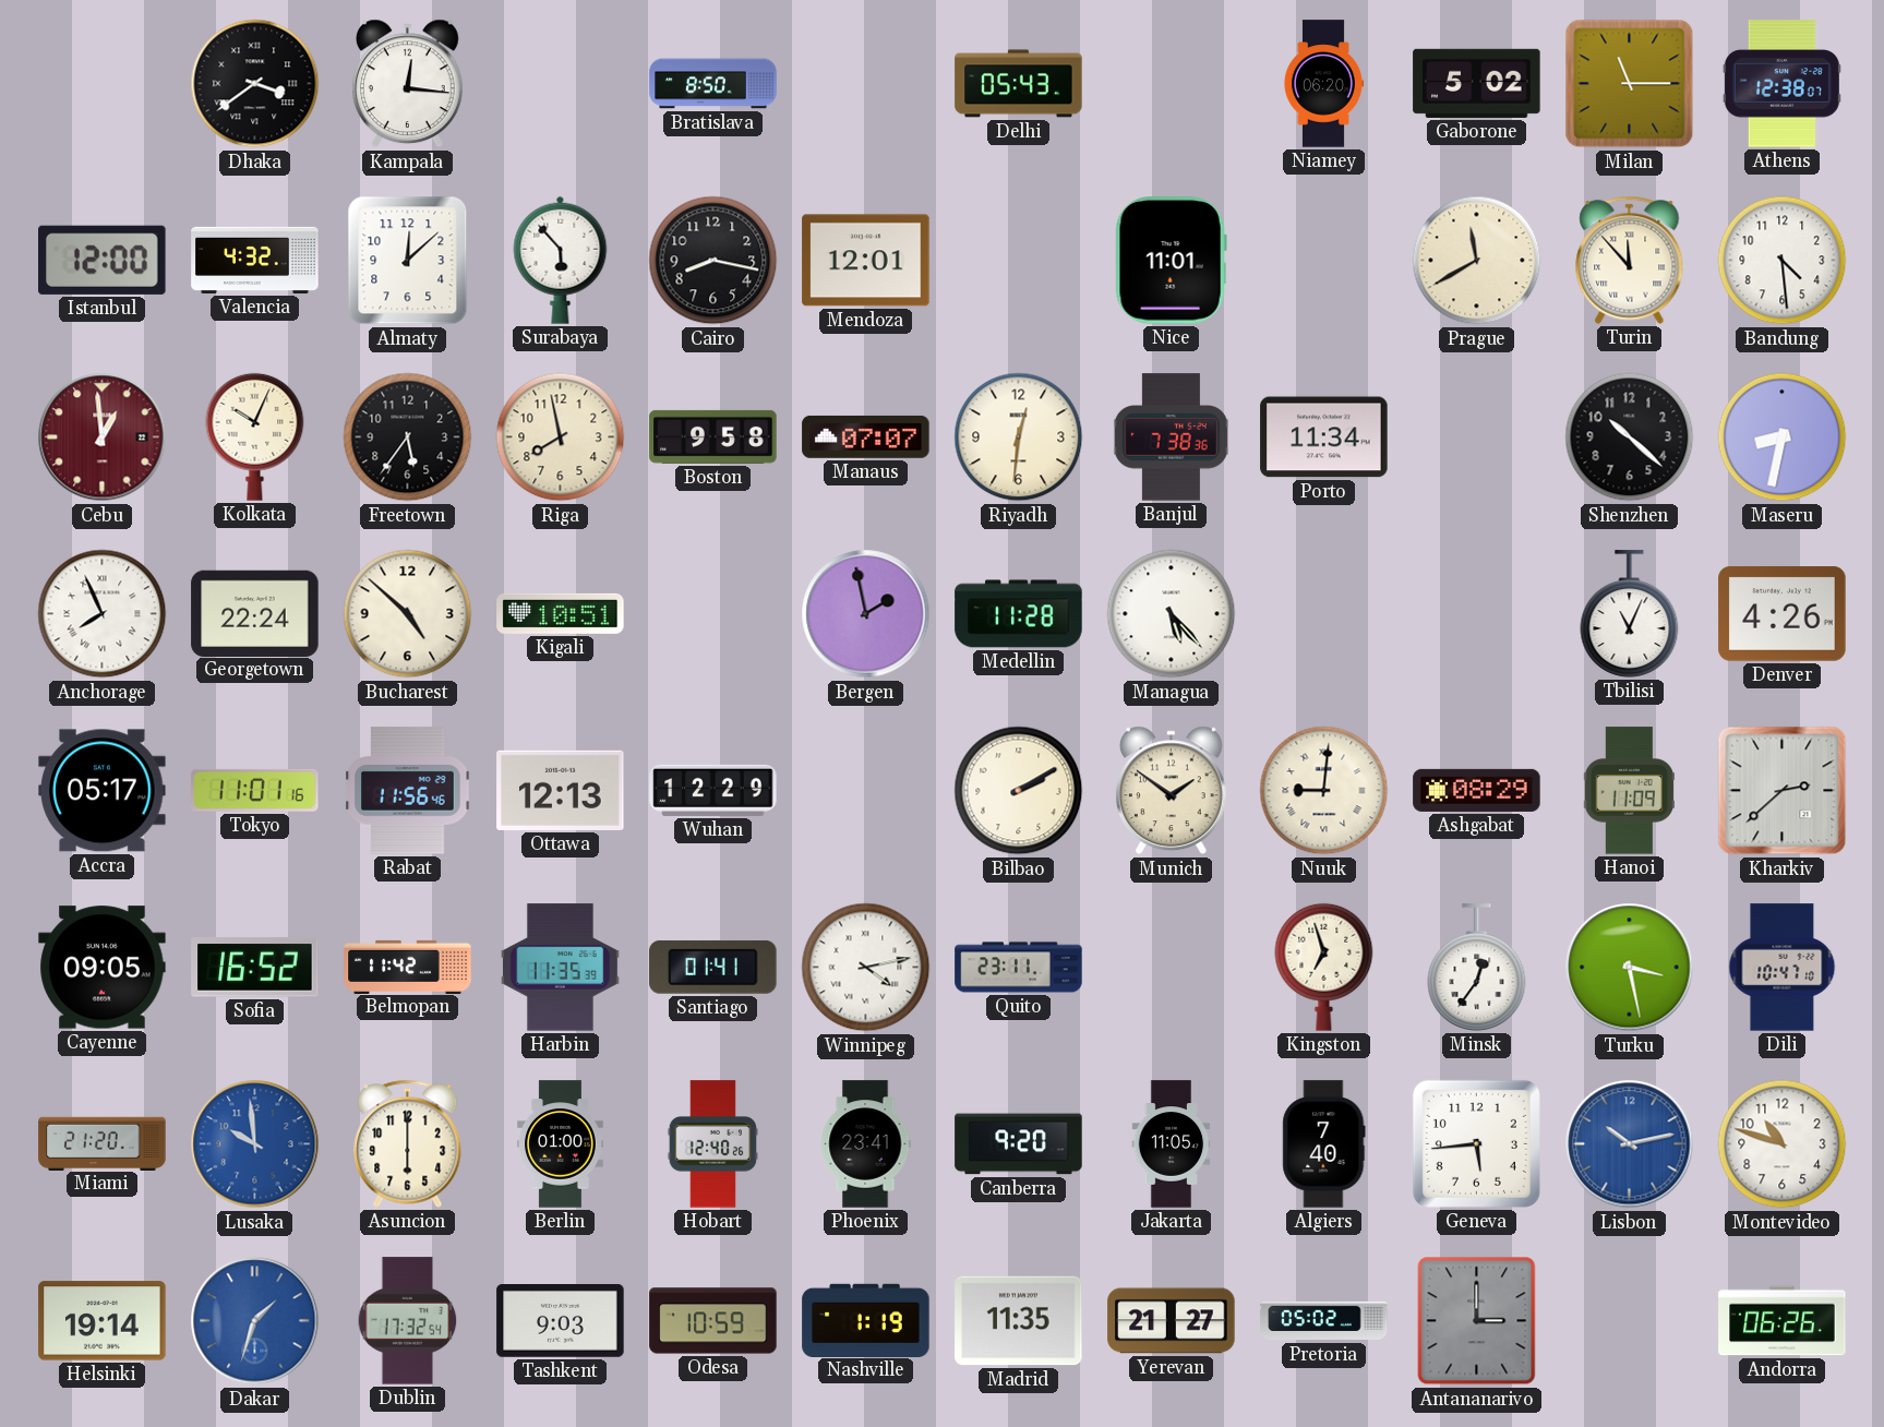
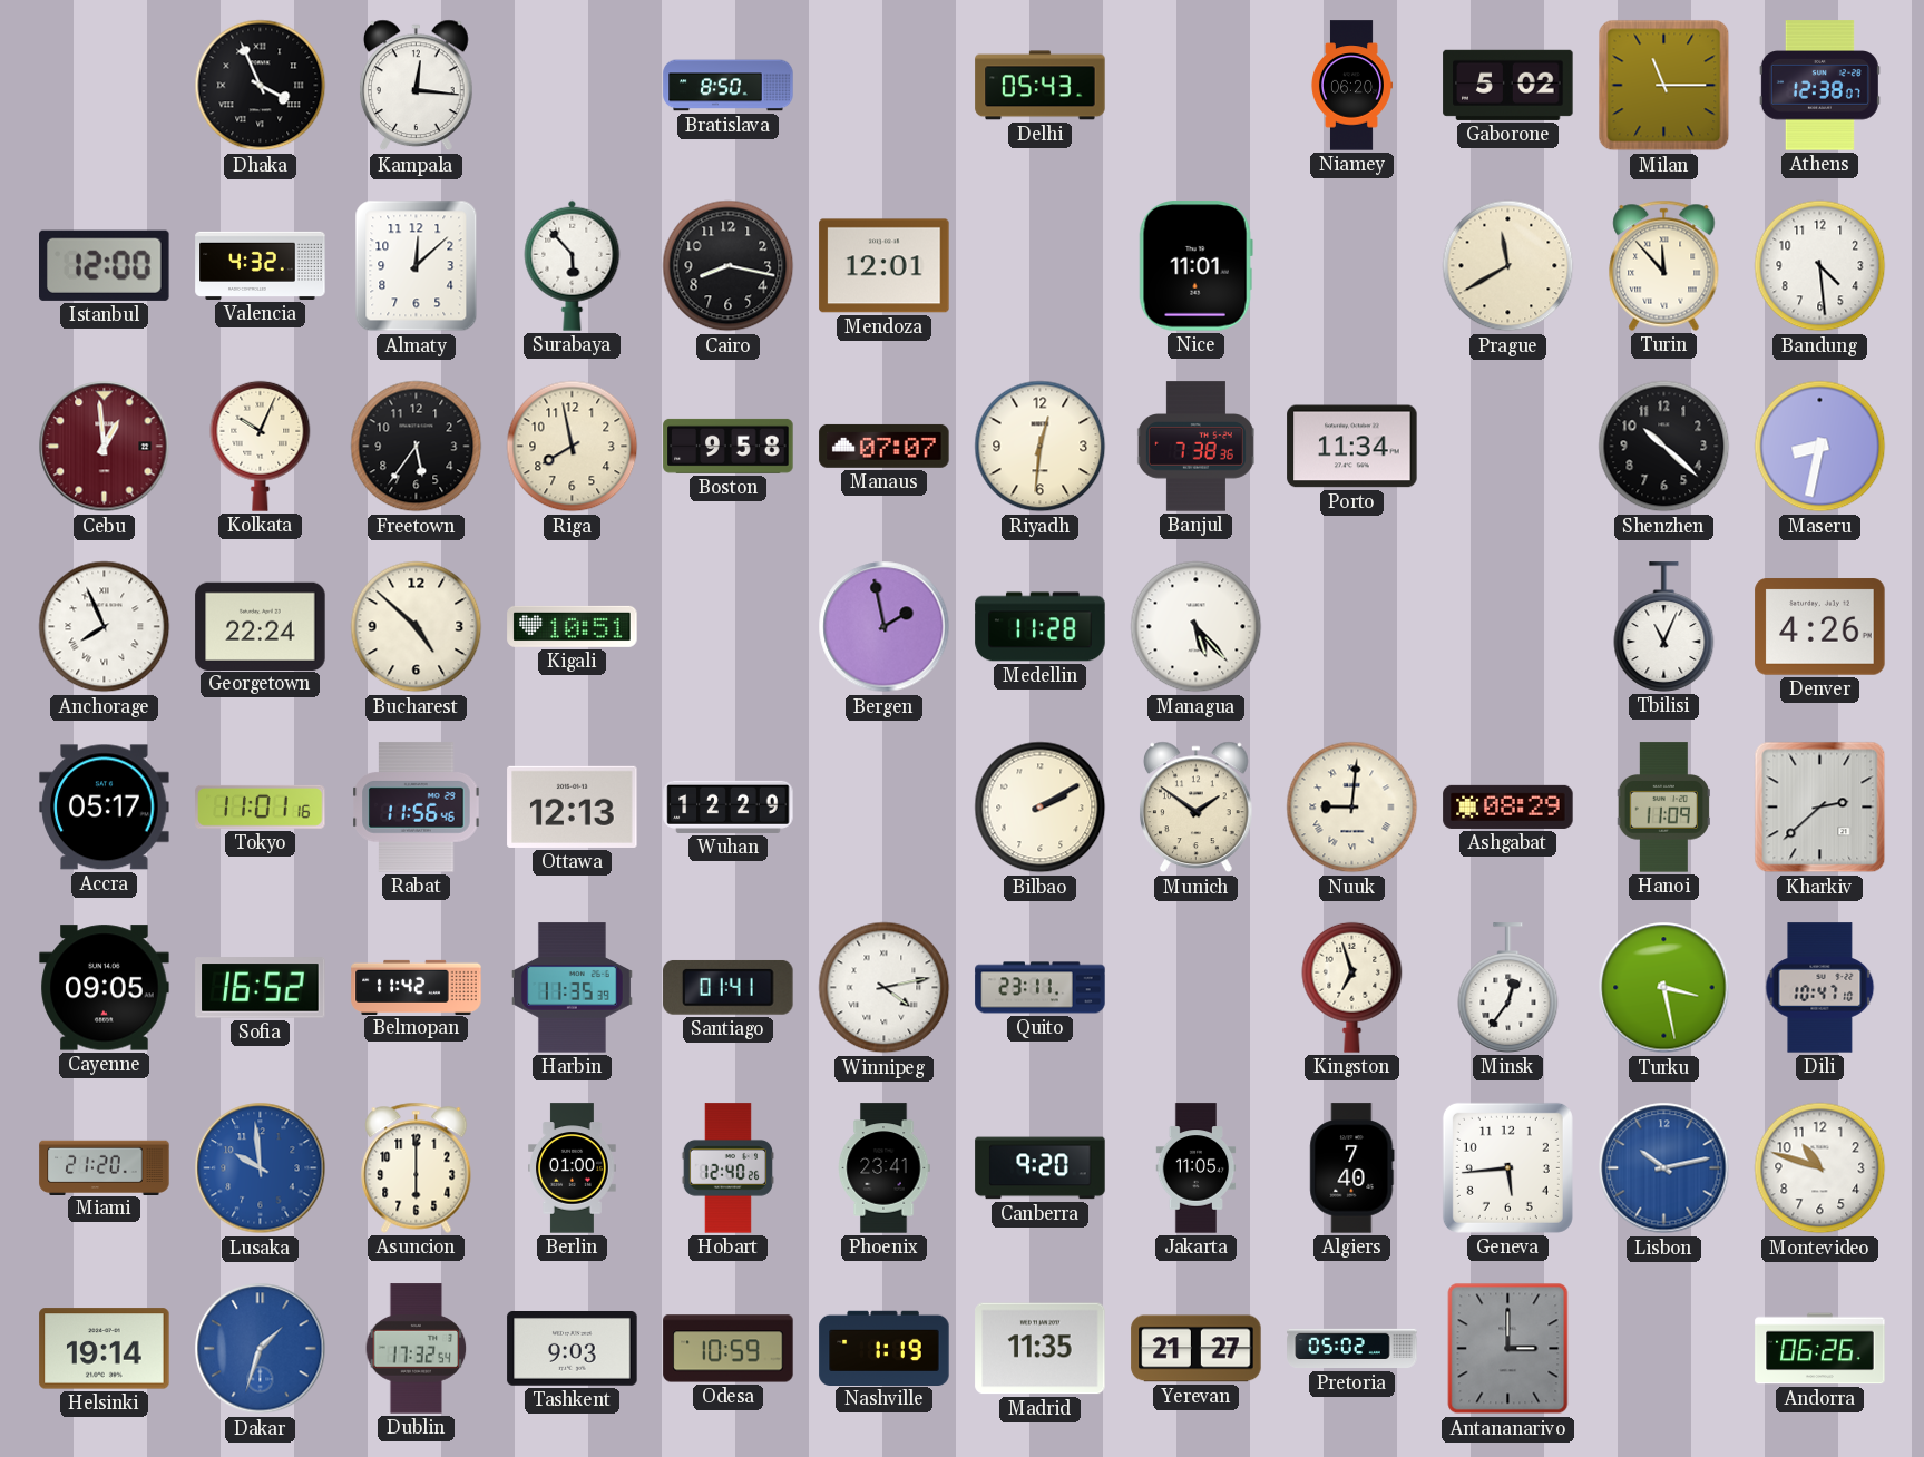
Dhaka: 3:39 -> 3:56 (261, 86)
